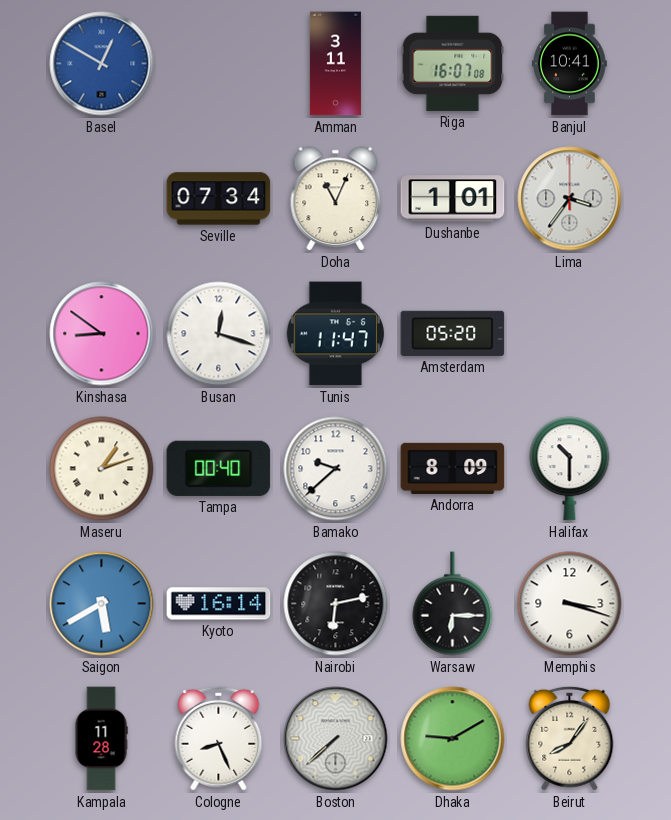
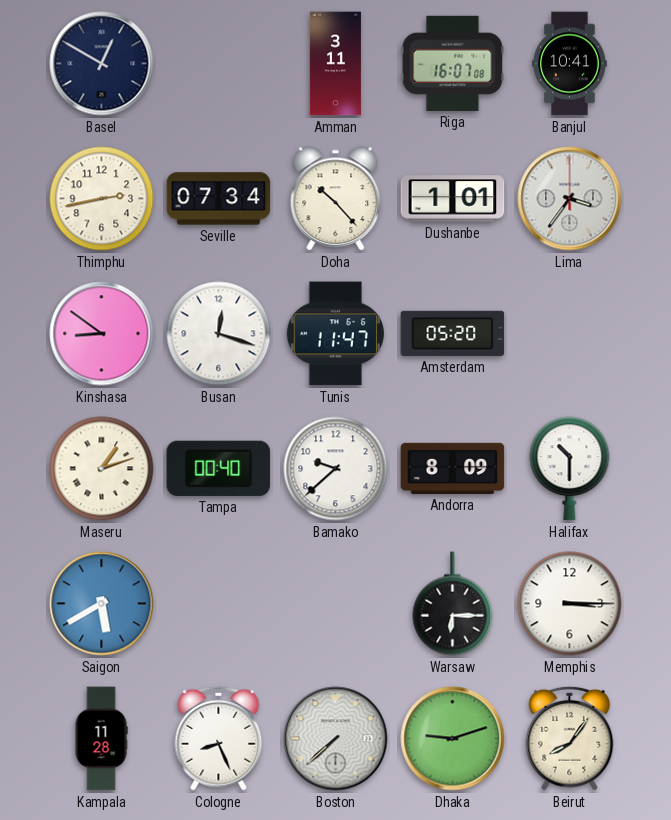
Basel dial: blue -> navy (102, 64)
Thimphu: none -> 2:43 (102, 199)
Doha: 11:04 -> 10:23 (336, 199)
Kyoto: 16:14 -> none (219, 604)
Nairobi: 6:13 -> none (336, 604)
Memphis: 3:18 -> 3:15 (570, 604)
Dhaka: 9:10 -> 9:12 (453, 739)
